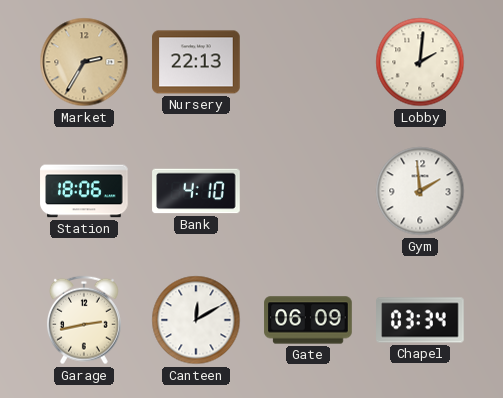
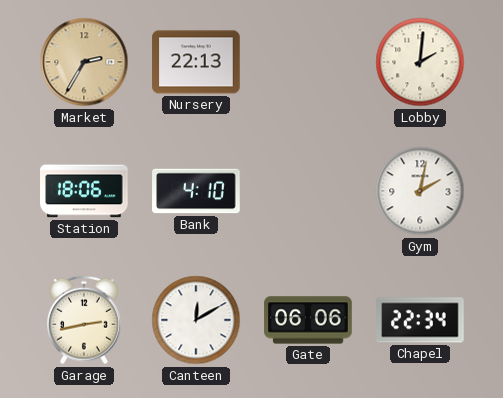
Gym: 1:59 -> 2:02 (420, 191)
Gate: 06:09 -> 06:06 (308, 320)
Chapel: 03:34 -> 22:34 (420, 320)
